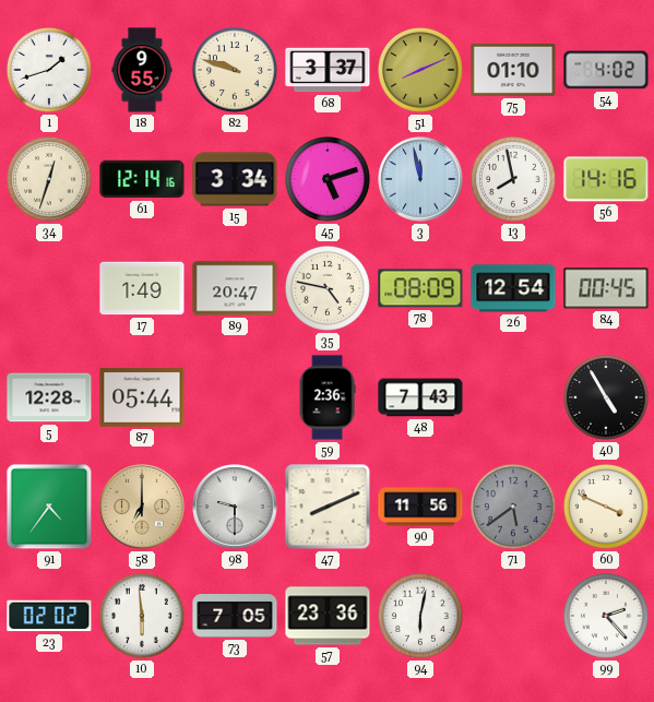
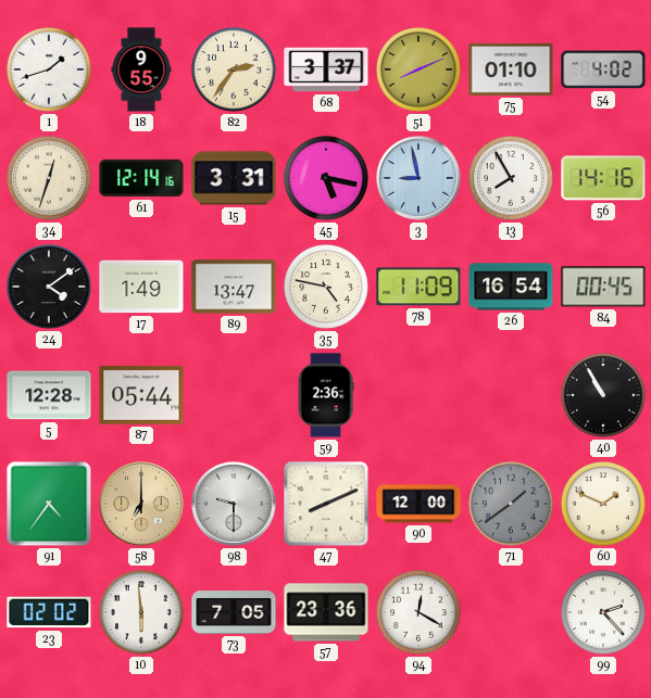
82: 9:48 -> 2:36 (234, 69)
15: 3:34 -> 3:31 (234, 178)
45: 5:12 -> 5:17 (326, 178)
3: 11:58 -> 8:58 (418, 178)
13: 7:58 -> 7:55 (511, 178)
24: none -> 4:09 (49, 287)
89: 20:47 -> 13:47 (234, 287)
78: 08:09 -> 11:09 (418, 287)
26: 12:54 -> 16:54 (511, 287)
48: 7:43 -> none (420, 397)
40: 4:55 -> 10:55 (603, 395)
90: 11:56 -> 12:00 (418, 504)
71: 5:39 -> 1:39 (511, 504)
60: 3:49 -> 1:49 (603, 504)
94: 6:02 -> 12:20 (418, 612)
